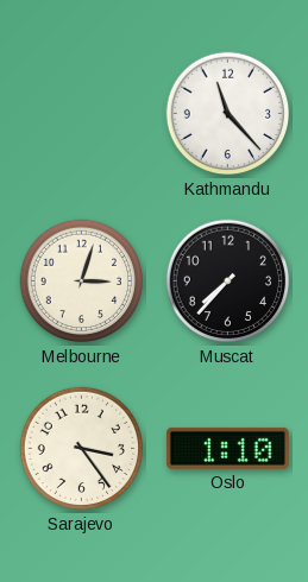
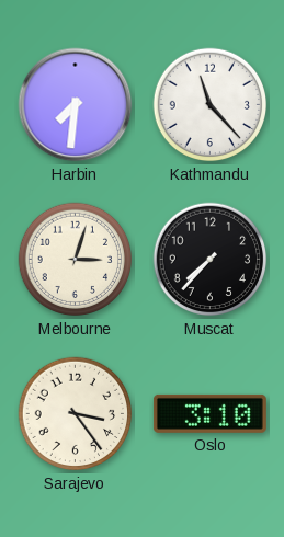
Harbin: none -> 7:31 (76, 105)
Oslo: 1:10 -> 3:10 (209, 413)
